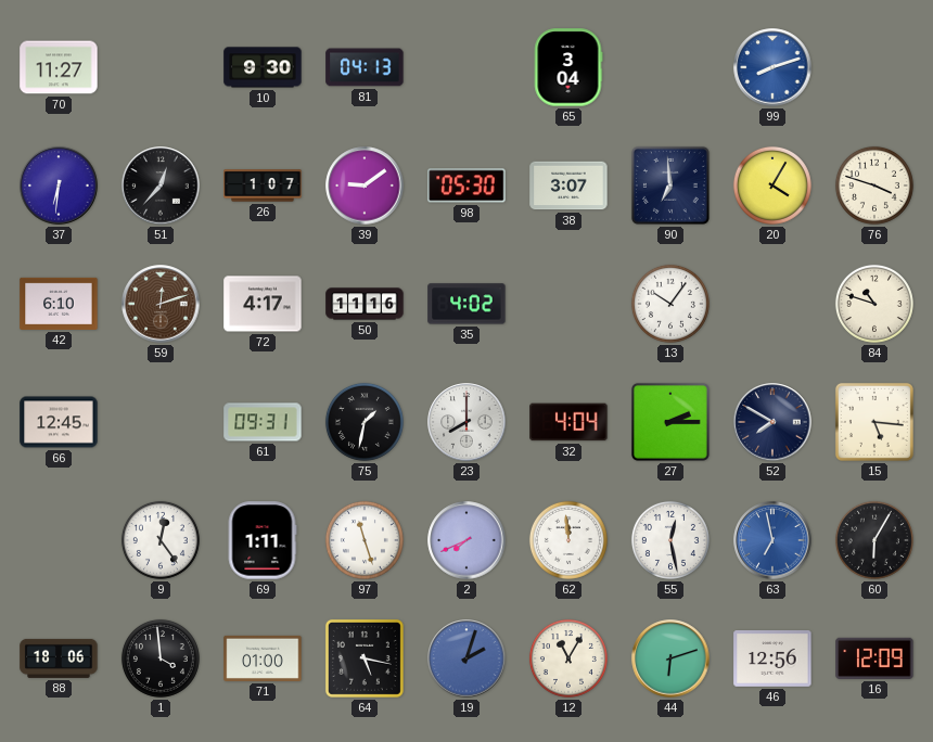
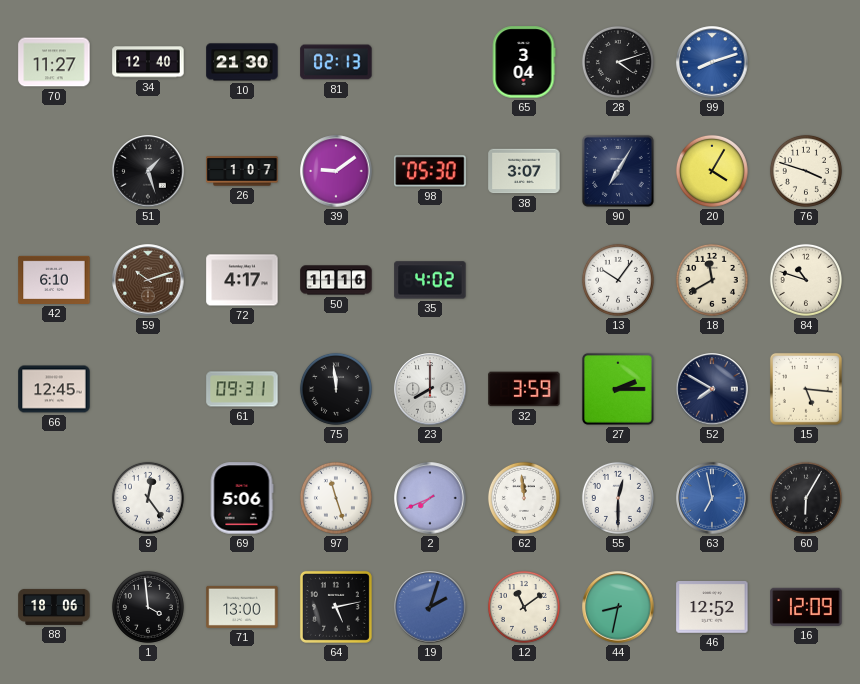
34: none -> 12:40 (148, 62)
10: 9:30 -> 21:30 (242, 62)
81: 04:13 -> 02:13 (336, 62)
28: none -> 4:12 (618, 62)
37: 6:31 -> none (59, 185)
51: 12:37 -> 1:27 (148, 171)
90: 6:59 -> 7:05 (618, 171)
59: 12:12 -> 10:12 (148, 280)
18: none -> 11:40 (712, 280)
75: 1:32 -> 11:59 (336, 389)
32: 4:04 -> 3:59 (524, 389)
69: 1:11 -> 5:06 (242, 498)
55: 12:28 -> 12:30 (618, 498)
71: 01:00 -> 13:00 (242, 607)
64: 5:17 -> 5:13 (336, 607)
12: 11:05 -> 11:09 (524, 607)
44: 6:12 -> 8:32 (618, 607)
46: 12:56 -> 12:52 (712, 608)
